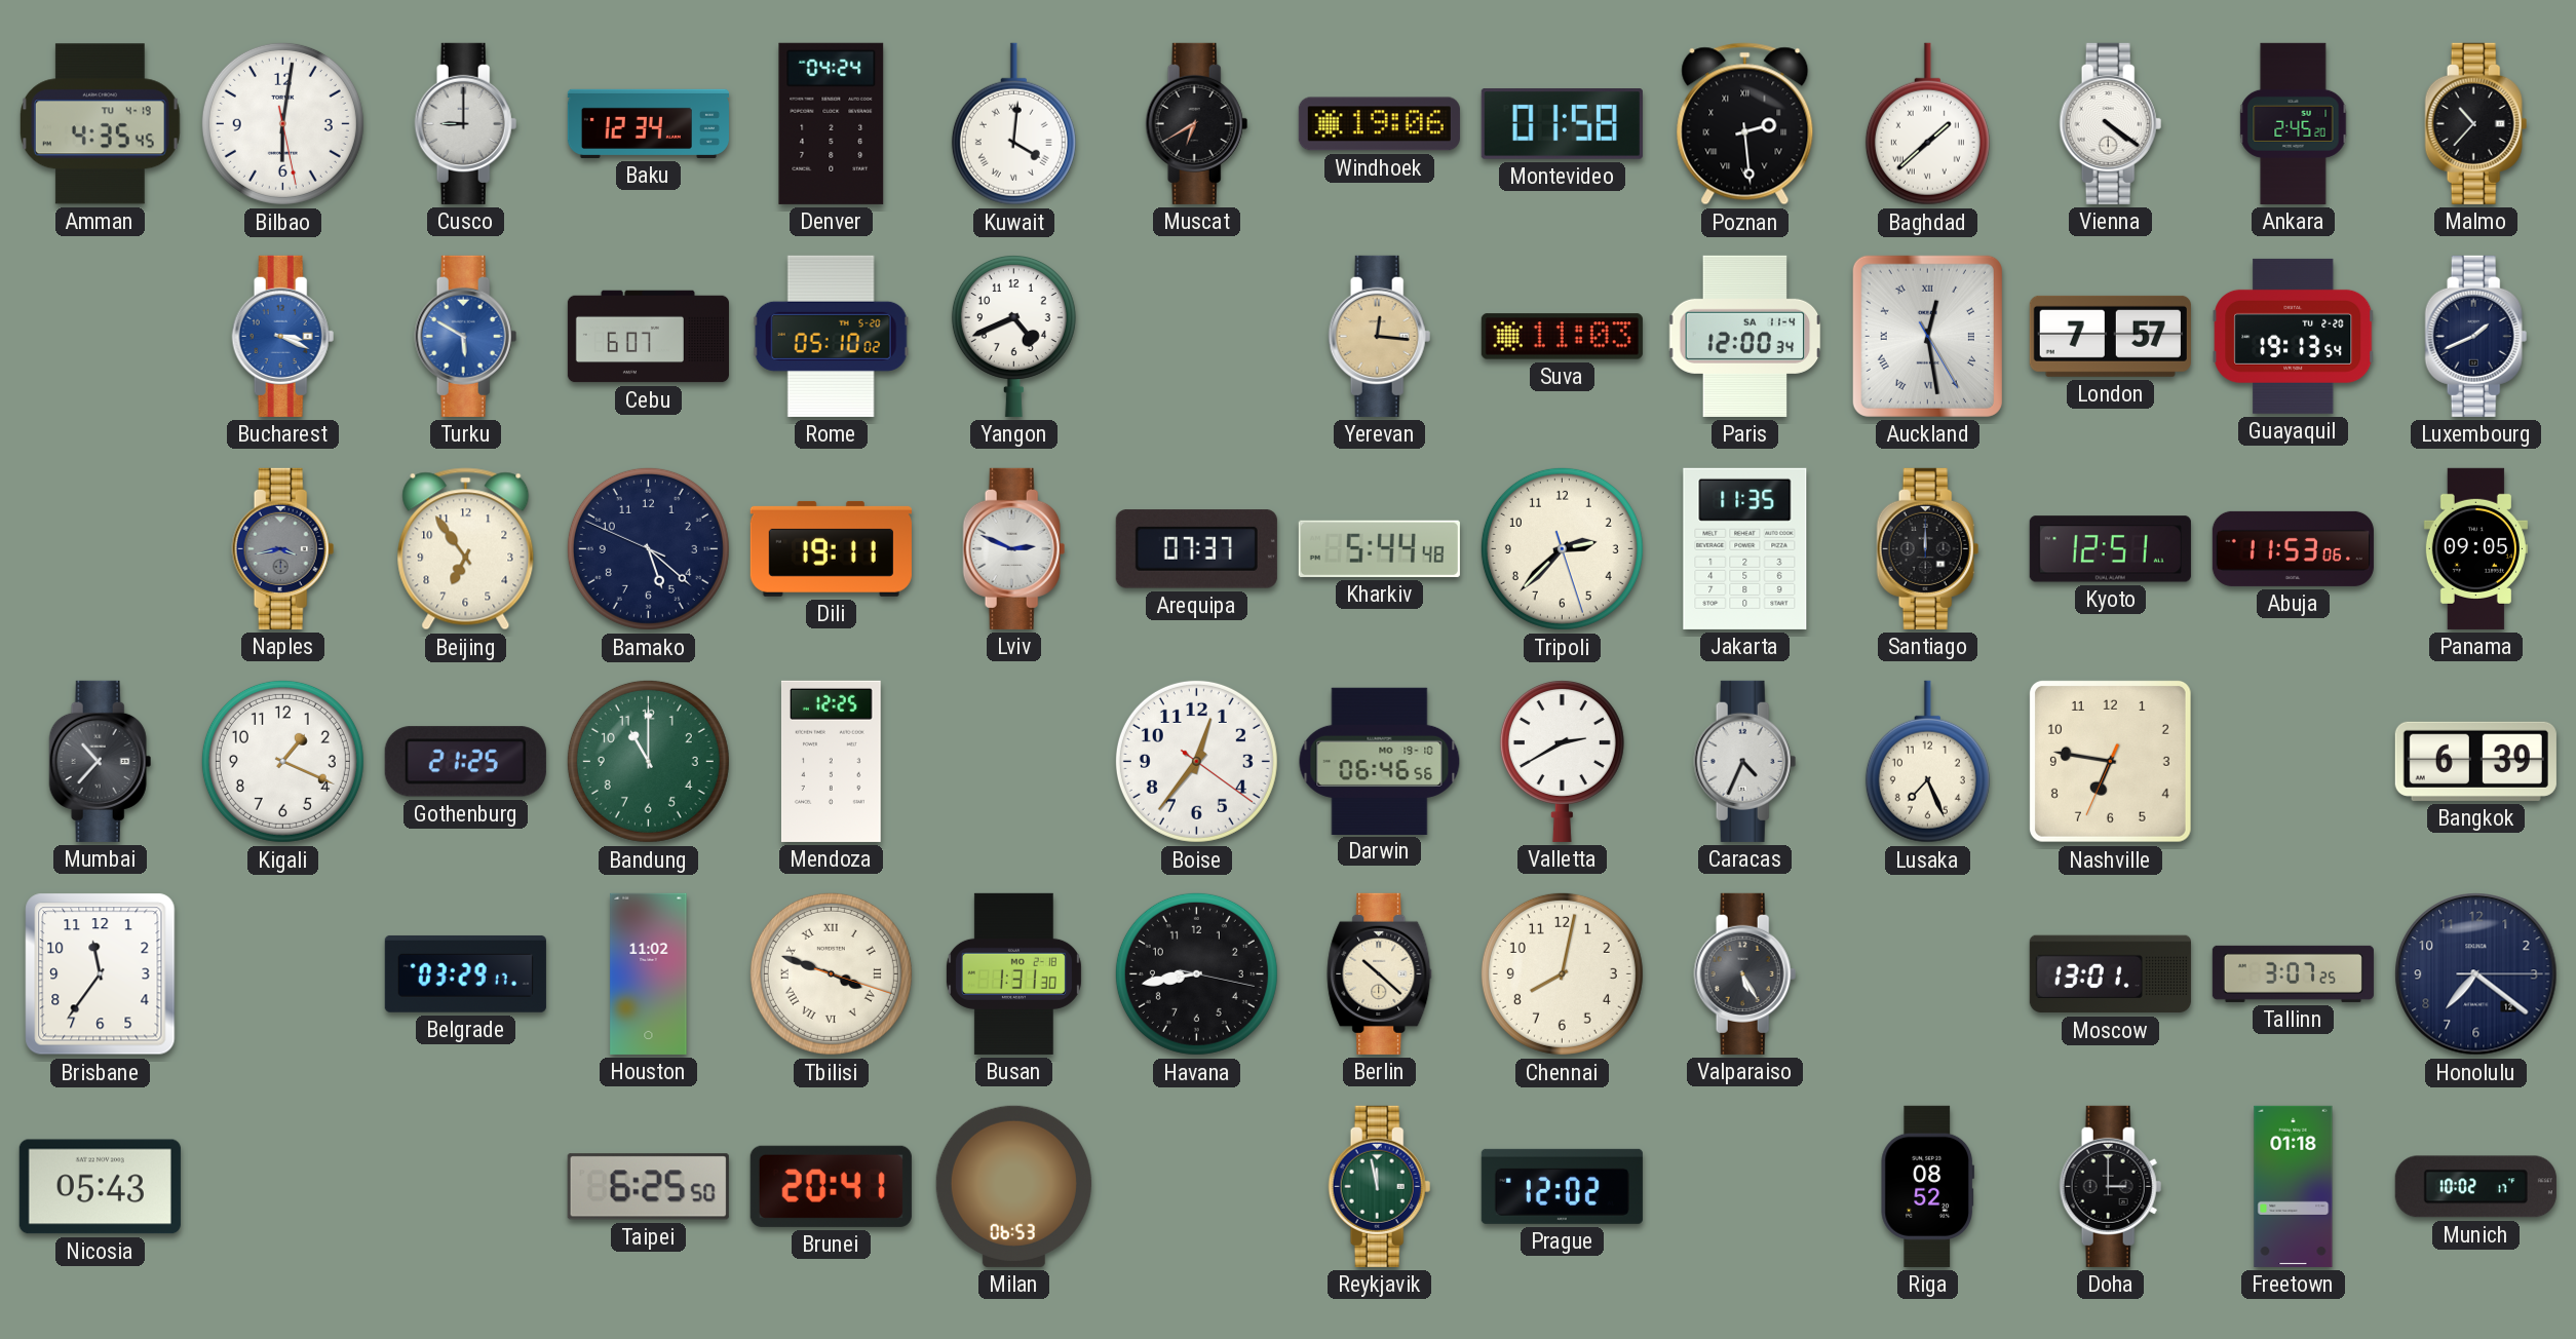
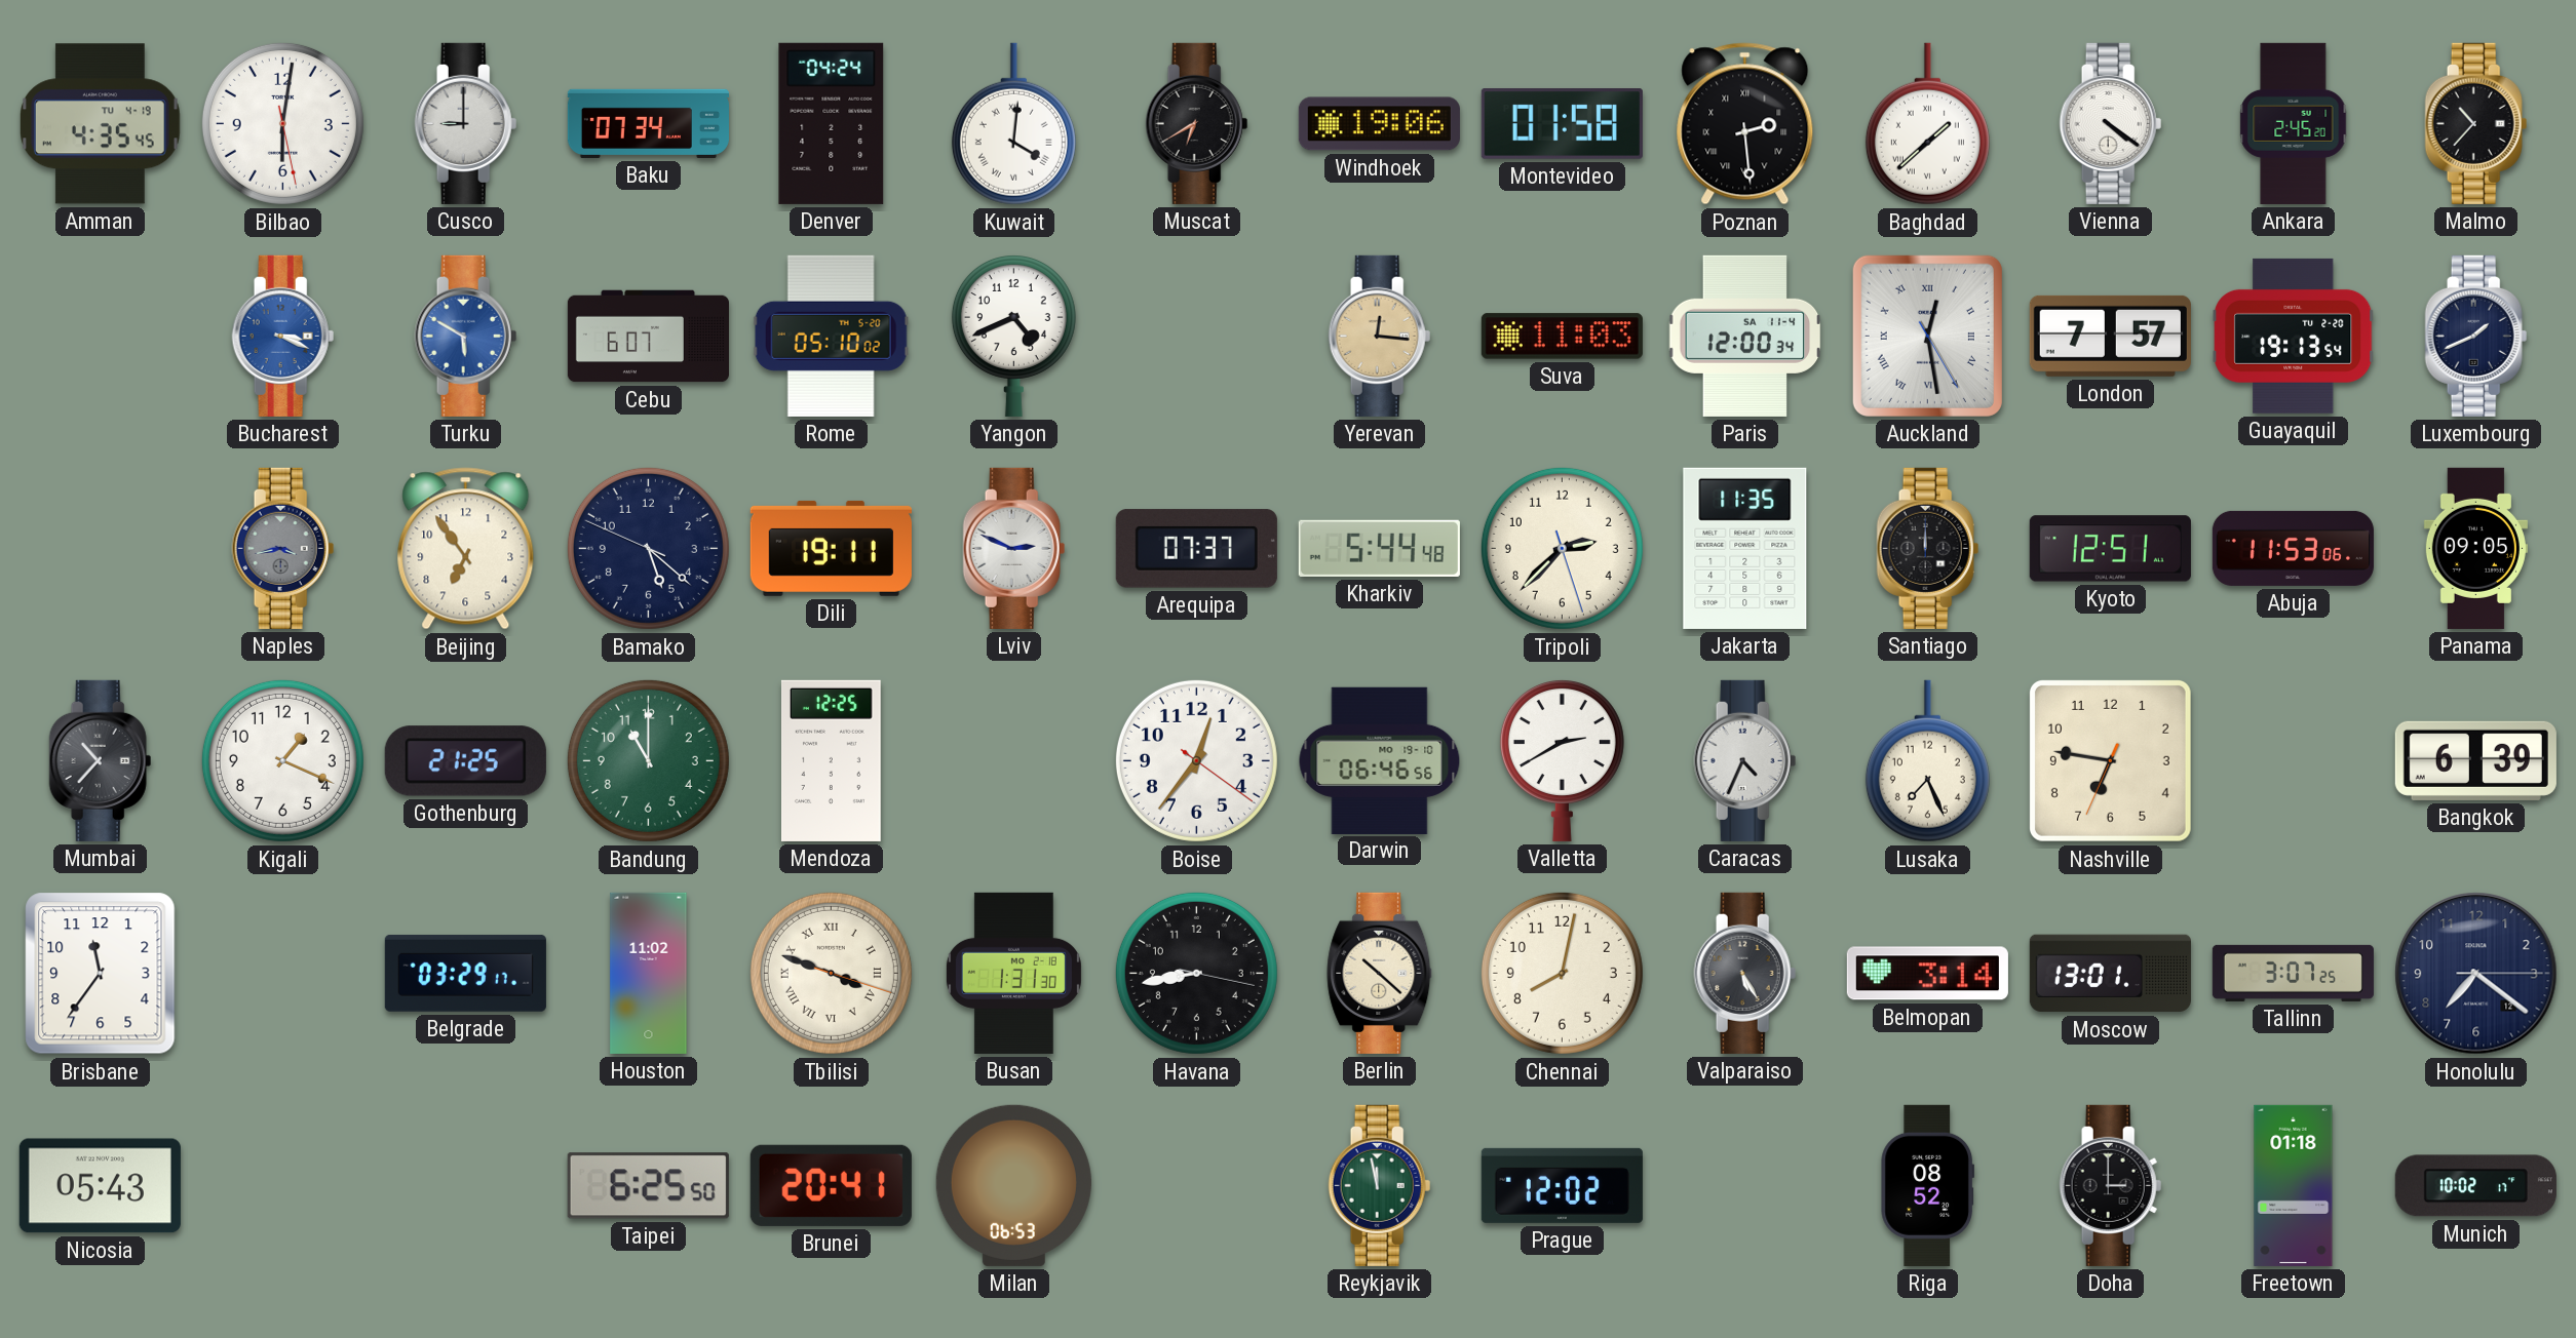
Baku: 12:34 -> 07:34 (648, 123)
Belmopan: none -> 3:14 (1927, 974)
